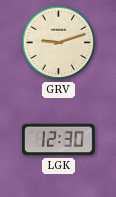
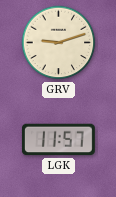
LGK: 12:30 -> 11:57 (58, 140)
